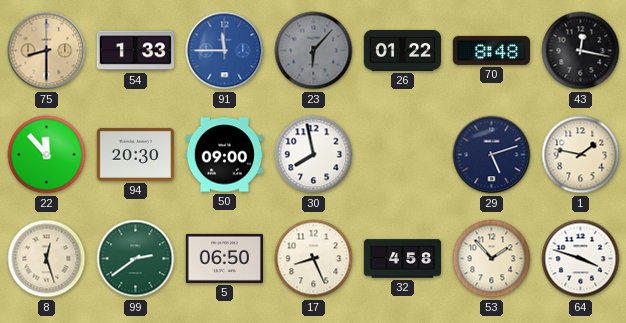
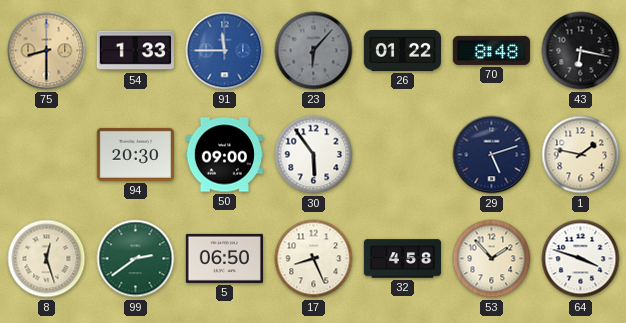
43: 12:17 -> 6:17 (581, 51)
22: 11:53 -> none (47, 155)
30: 7:58 -> 5:54 (314, 155)
